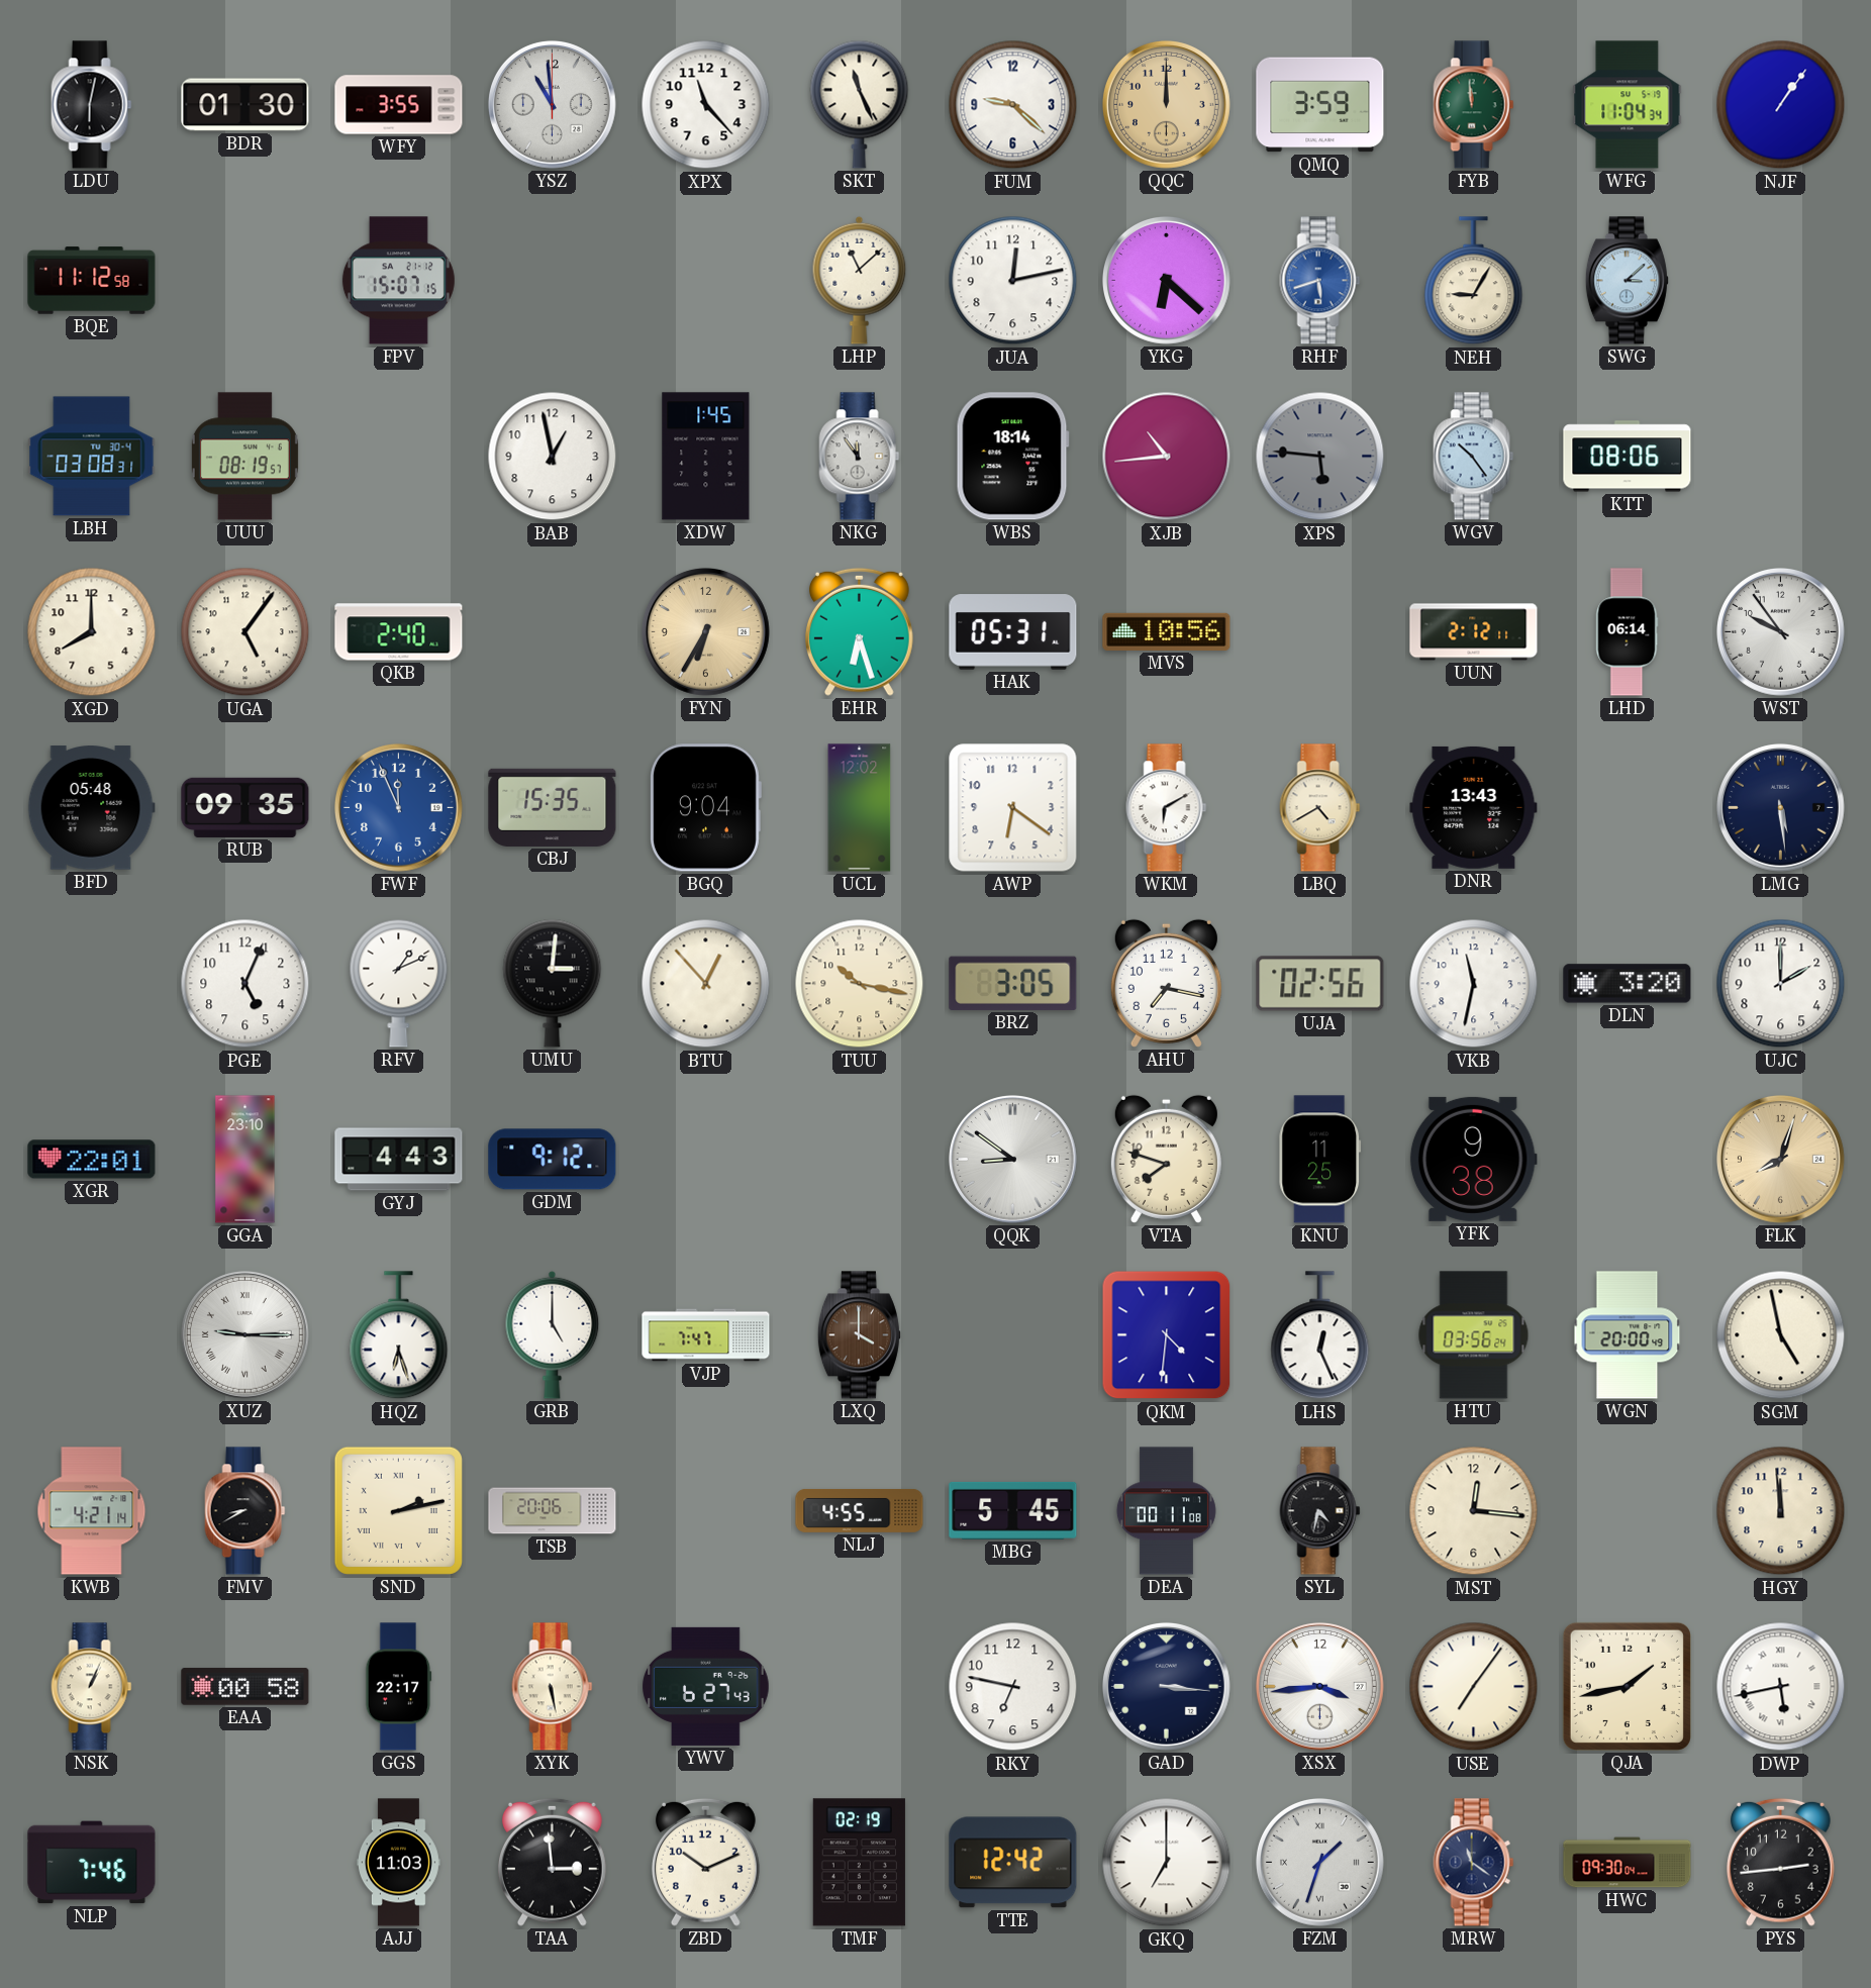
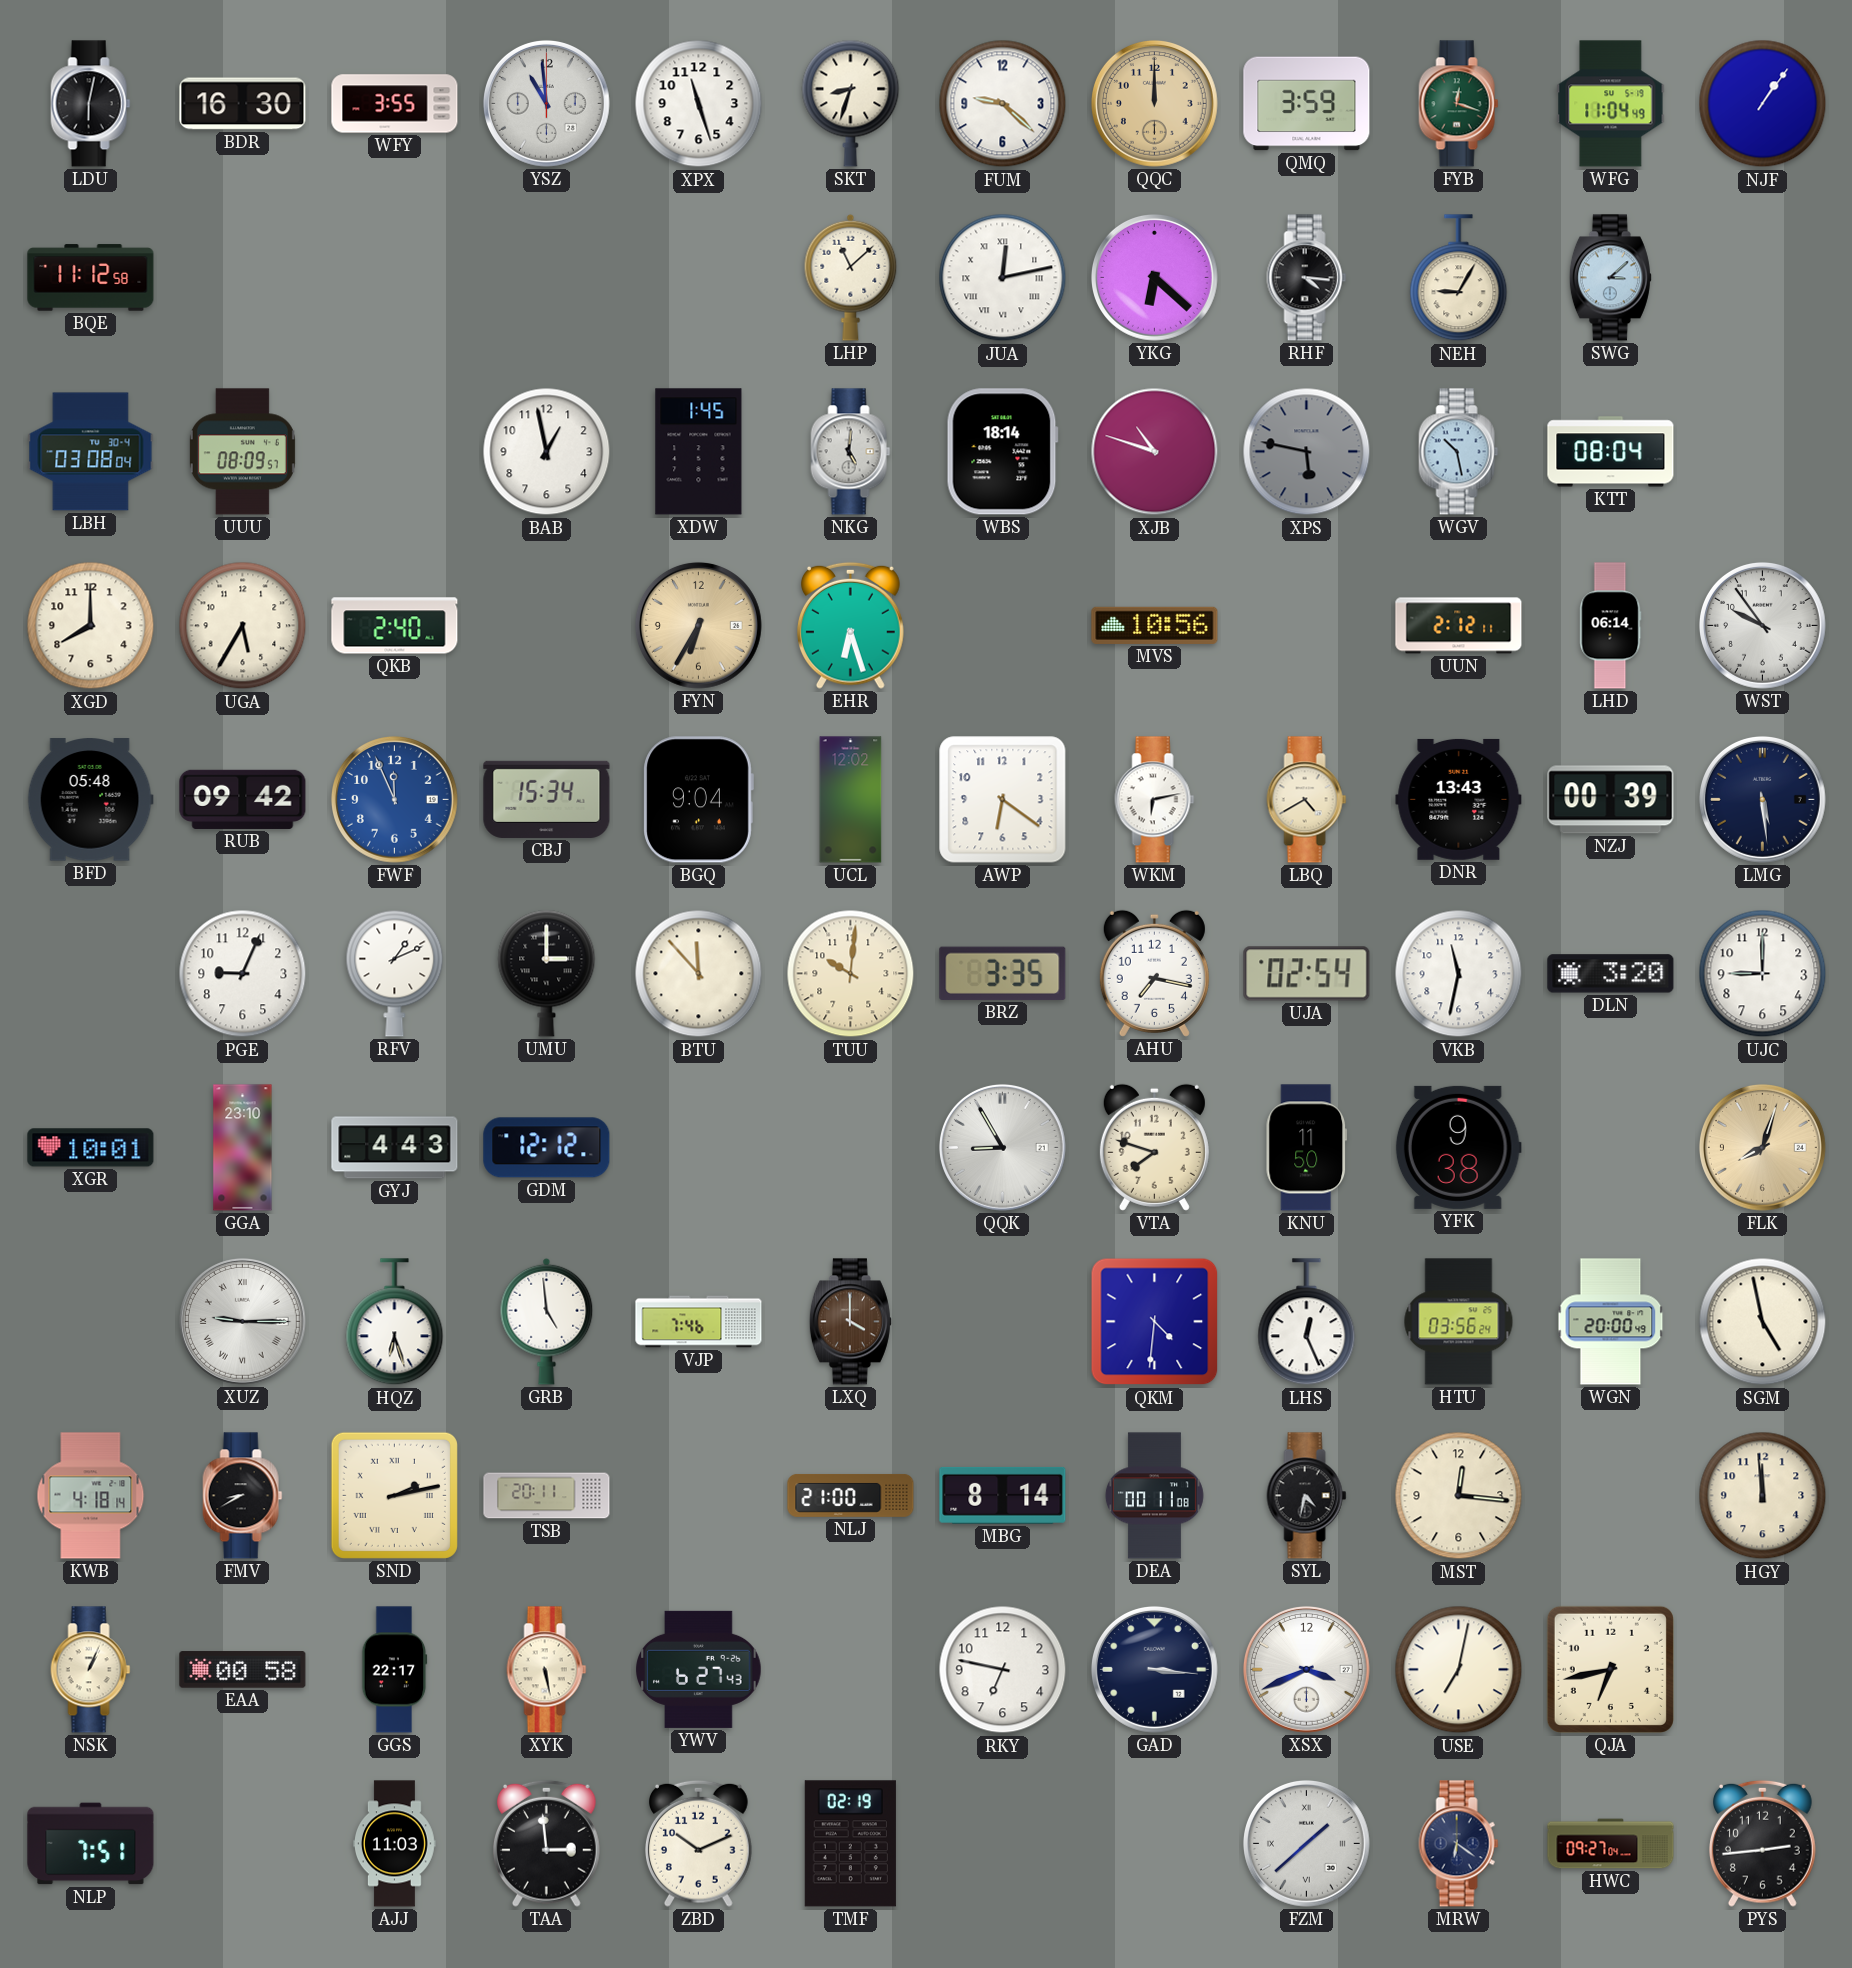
BDR: 01:30 -> 16:30 (243, 104)
XPX: 11:23 -> 11:27 (699, 104)
SKT: 11:26 -> 8:33 (851, 103)
FYB: 11:59 -> 12:18 (1459, 104)
WFG: 11:04:34 -> 11:04:49 (1611, 104)
FPV: 15:07 -> none (398, 281)
JUA numerals: Arabic -> Roman (1003, 278)
RHF: 5:42 -> 4:16 (1307, 278)
RHF dial: blue -> black (1307, 278)
LBH: 03:08:31 -> 03:08:04 (91, 452)
UUU: 08:19 -> 08:09 (242, 452)
NKG: 11:54 -> 5:01 (851, 452)
XJB: 10:44 -> 10:48 (1155, 452)
XPS: 5:46 -> 5:47 (1307, 452)
WGV: 10:24 -> 10:28 (1459, 452)
KTT: 08:06 -> 08:04 (1611, 452)
UGA: 5:06 -> 5:35 (243, 626)
HAK: 05:31 -> none (1013, 632)
RUB: 09:35 -> 09:42 (243, 799)
CBJ: 15:35 -> 15:34 (547, 799)
WKM: 6:10 -> 6:13 (1155, 800)
NZJ: none -> 00:39 (1611, 800)
PGE: 5:04 -> 9:04 (243, 974)
UMU: 3:01 -> 3:00 (547, 973)
BTU: 12:53 -> 11:53 (699, 974)
TUU: 10:17 -> 10:01 (851, 974)
BRZ: 3:05 -> 3:35 (1003, 973)
UJA: 02:56 -> 02:54 (1307, 974)
UJC: 2:00 -> 9:00 (1763, 974)
XGR: 22:01 -> 10:01 (91, 1148)
GDM: 9:12 -> 12:12 (547, 1148)
QQK: 8:51 -> 8:55 (1002, 1147)
KNU: 11:25 -> 11:50 (1307, 1148)
GRB: 5:00 -> 4:59 (547, 1321)
VJP: 7:47 -> 7:46 (699, 1322)
KWB: 4:21 -> 4:18 (91, 1496)
TSB: 20:06 -> 20:11 (547, 1496)
NLJ: 4:55 -> 21:00 (851, 1495)
MBG: 5:45 -> 8:14 (1003, 1495)
XSX: 3:44 -> 3:41 (1306, 1669)
USE: 7:06 -> 7:02 (1459, 1670)
QJA: 1:43 -> 6:43 (1610, 1669)
DWP: 5:43 -> none (1781, 1687)
NLP: 7:46 -> 7:51 (91, 1844)
TTE: 12:42 -> none (1013, 1863)
GKQ: 7:00 -> none (1167, 1863)
FZM: 1:33 -> 1:38 (1306, 1843)
MRW: 11:21 -> 6:21 (1459, 1844)
HWC: 09:30 -> 09:27 (1611, 1844)
